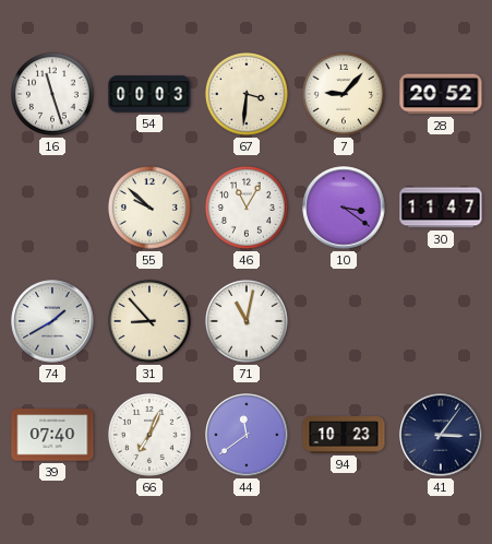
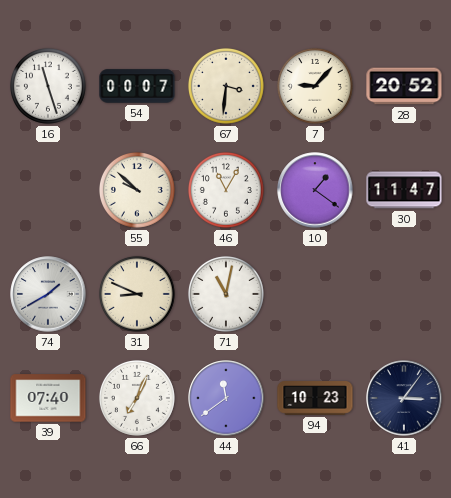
54: 00:03 -> 00:07 (137, 86)
10: 3:21 -> 1:21 (315, 190)
31: 8:53 -> 8:49 (137, 294)
